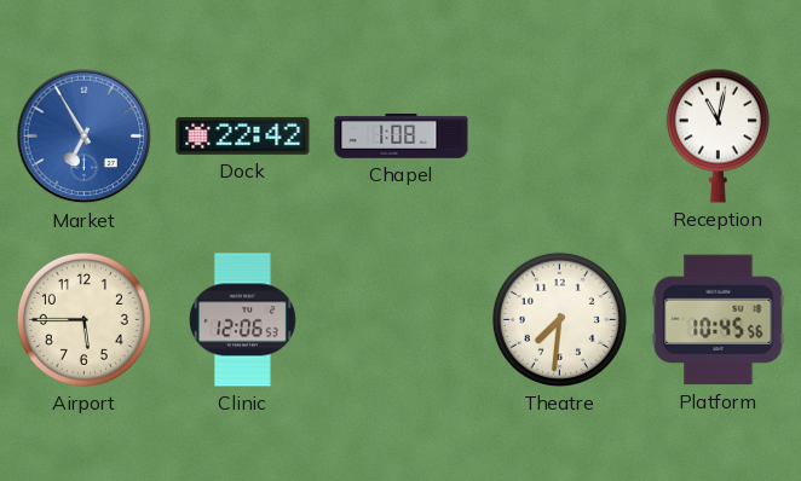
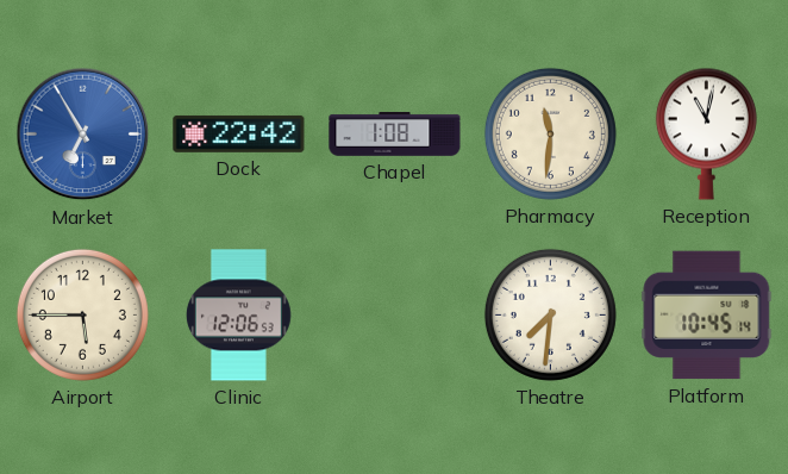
Pharmacy: none -> 11:31 (550, 133)
Platform: 10:45:56 -> 10:45:14 (707, 316)
